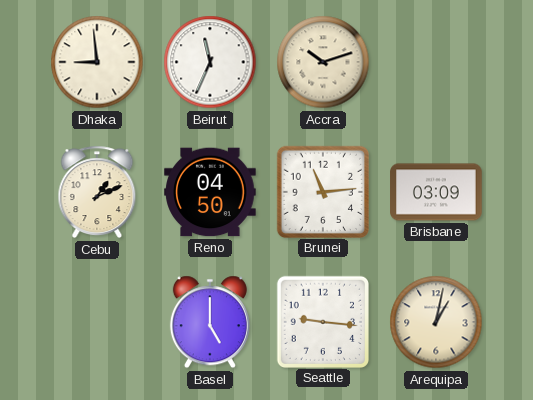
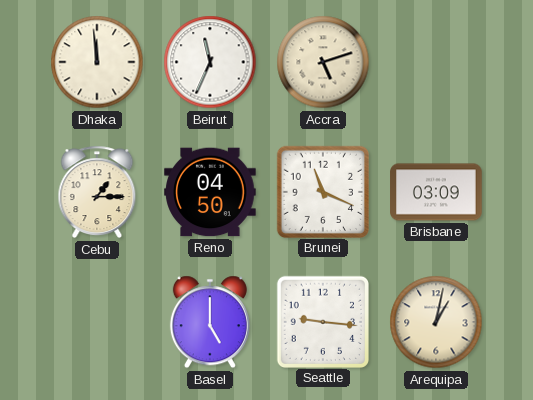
Dhaka: 8:59 -> 11:59 (97, 62)
Accra: 10:12 -> 5:12 (323, 62)
Cebu: 1:11 -> 1:15 (97, 192)
Brunei: 11:14 -> 11:19 (322, 191)
